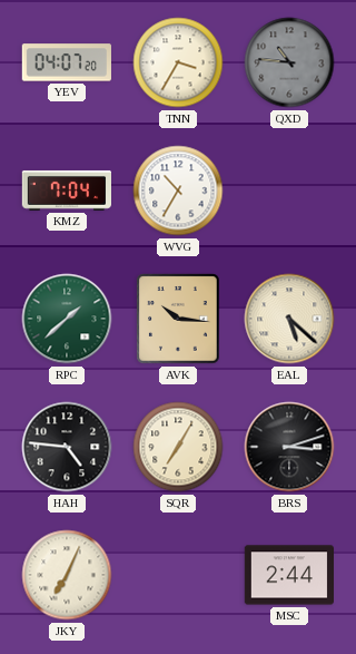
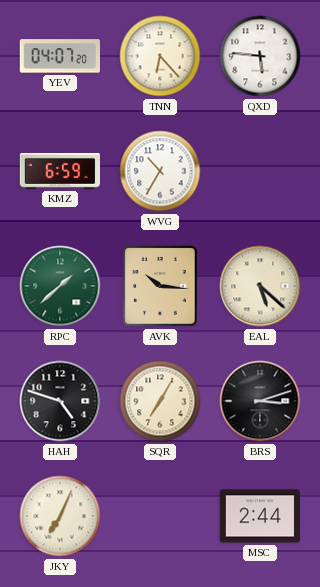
TNN: 3:35 -> 6:23 (160, 56)
QXD: 10:46 -> 5:46 (260, 56)
QXD dial: grey -> white (260, 56)
KMZ: 7:04 -> 6:59 (59, 171)
HAH: 4:46 -> 4:48 (60, 401)
